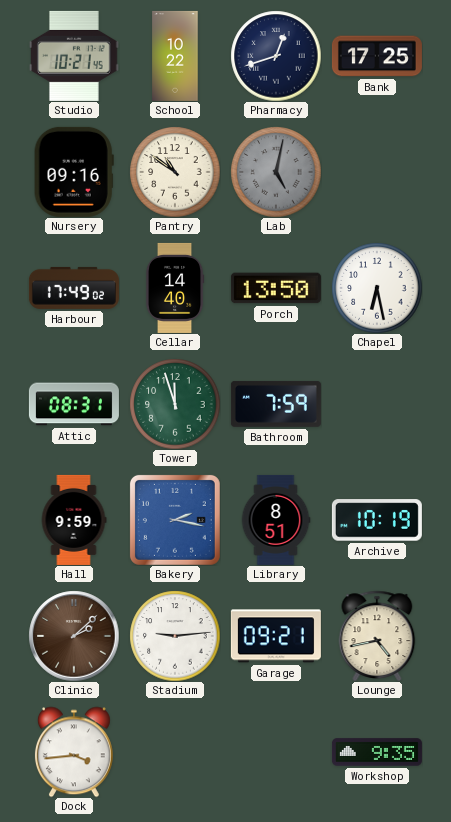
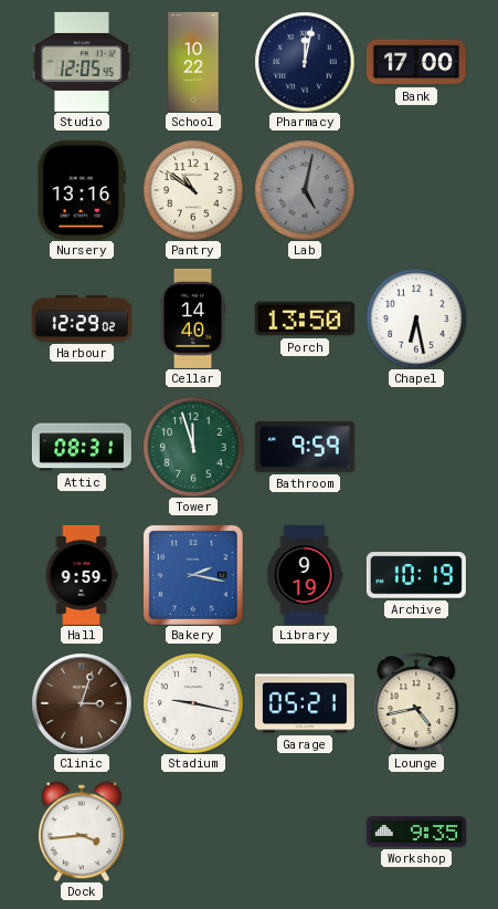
Studio: 10:21 -> 12:05 (83, 62)
Pharmacy: 12:42 -> 12:02 (305, 62)
Bank: 17:25 -> 17:00 (416, 62)
Nursery: 09:16 -> 13:16 (82, 190)
Harbour: 17:49 -> 12:29 (82, 318)
Bathroom: 7:59 -> 9:59 (305, 447)
Library: 8:51 -> 9:19 (305, 575)
Clinic: 2:08 -> 3:03 (82, 703)
Stadium: 9:14 -> 9:17 (193, 703)
Garage: 09:21 -> 05:21 (305, 703)
